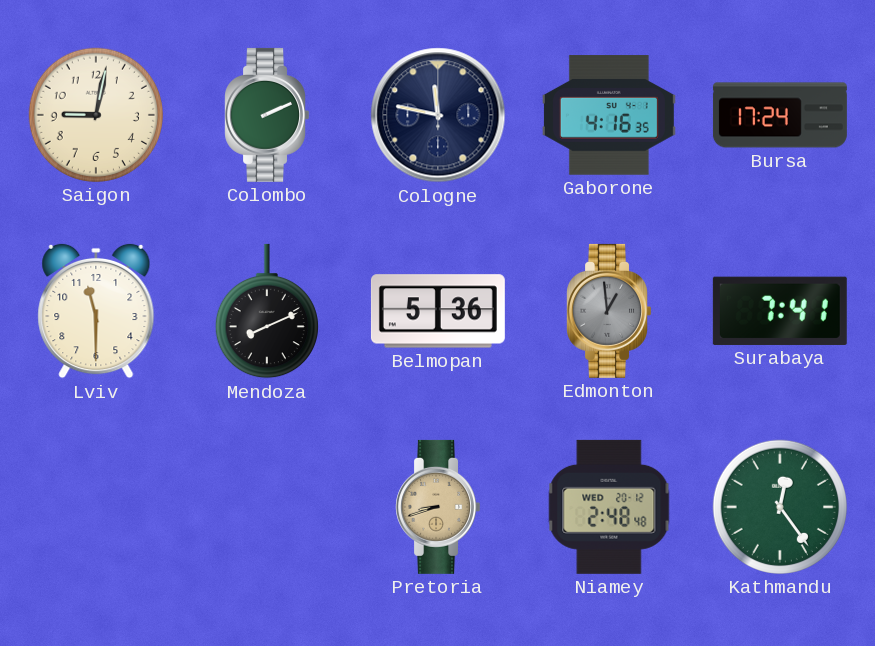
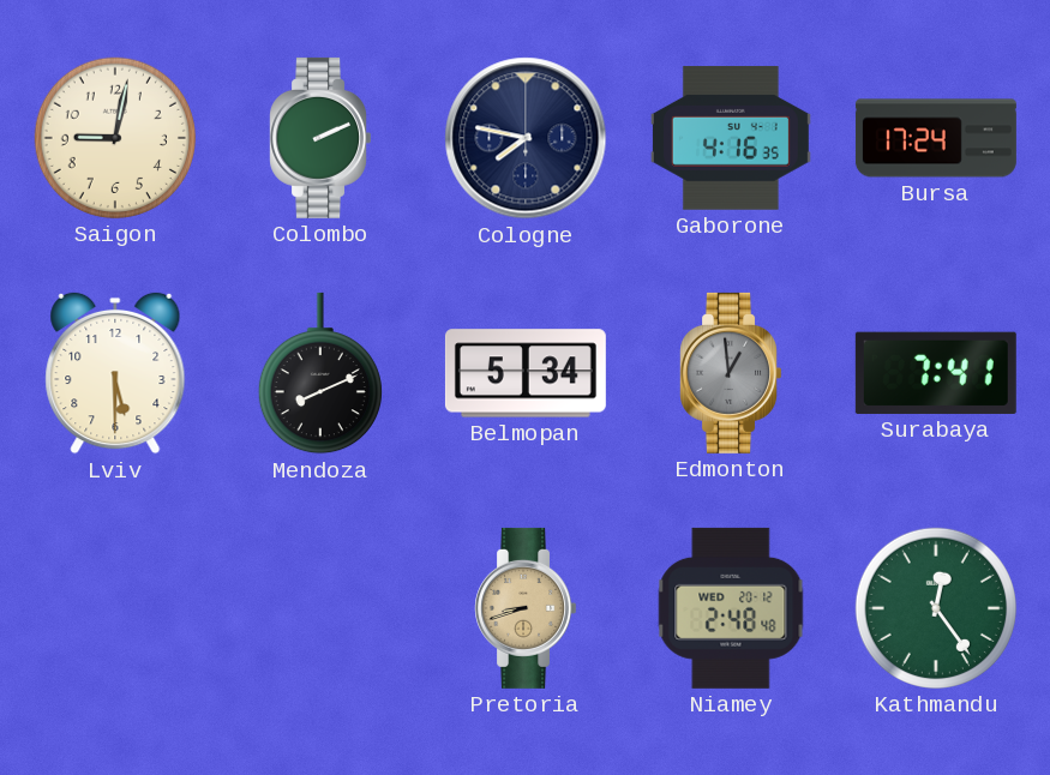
Cologne: 11:47 -> 7:47 (526, 138)
Lviv: 11:30 -> 5:30 (115, 373)
Belmopan: 5:36 -> 5:34 (526, 373)
